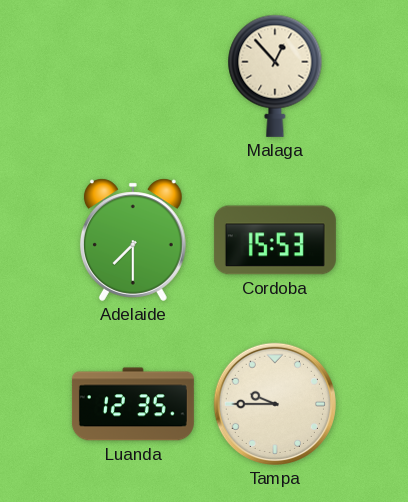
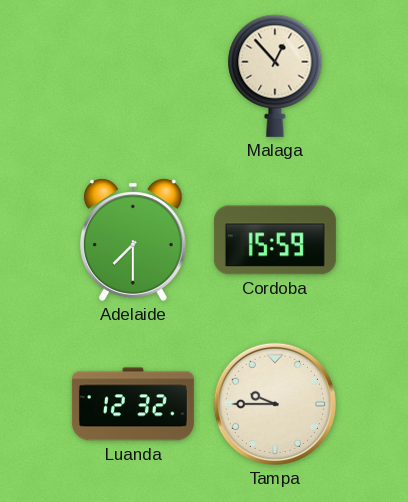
Cordoba: 15:53 -> 15:59 (275, 240)
Luanda: 12:35 -> 12:32 (133, 404)
